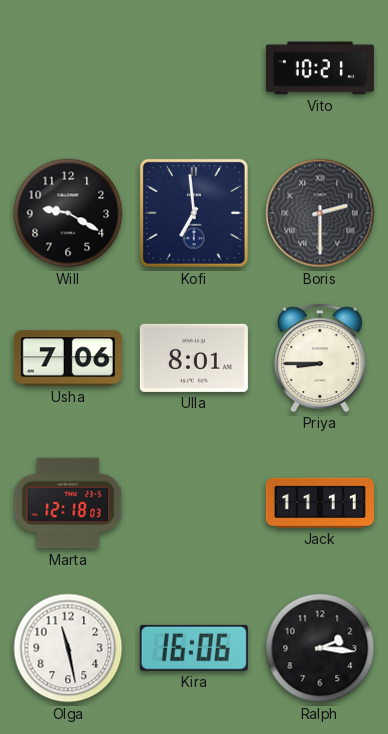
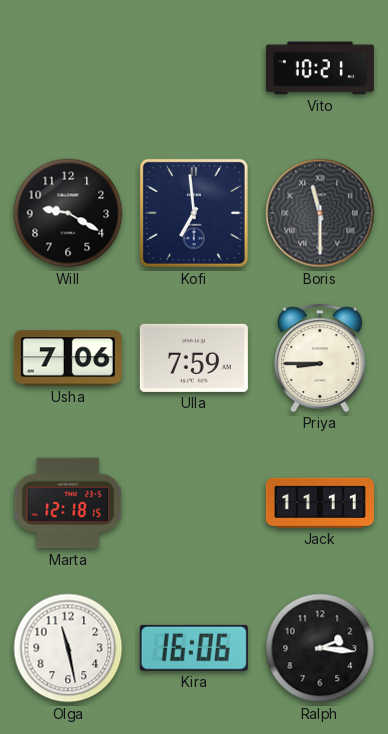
Boris: 2:30 -> 11:30 (320, 213)
Ulla: 8:01 -> 7:59 (194, 358)
Marta: 12:18:03 -> 12:18:15 (68, 503)
